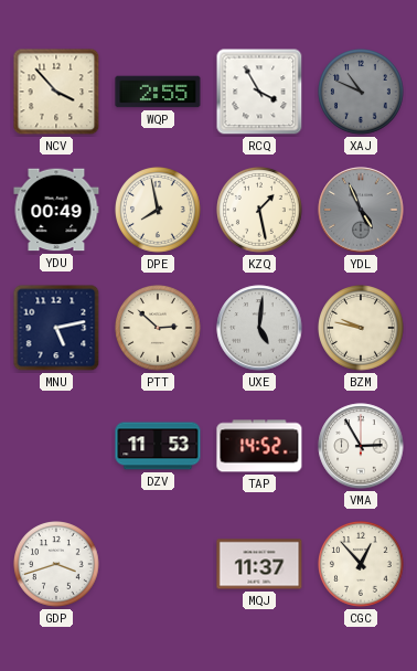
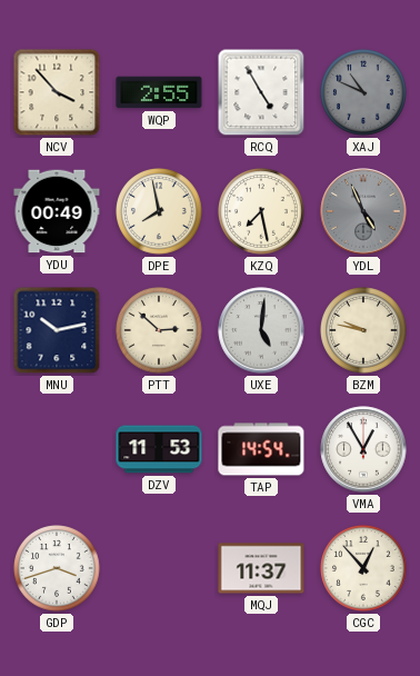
RCQ: 3:55 -> 4:55 (261, 92)
KZQ: 1:28 -> 7:28 (262, 212)
MNU: 5:13 -> 10:13 (57, 330)
TAP: 14:52 -> 14:54 (261, 449)
VMA: 2:55 -> 12:55 (363, 449)
